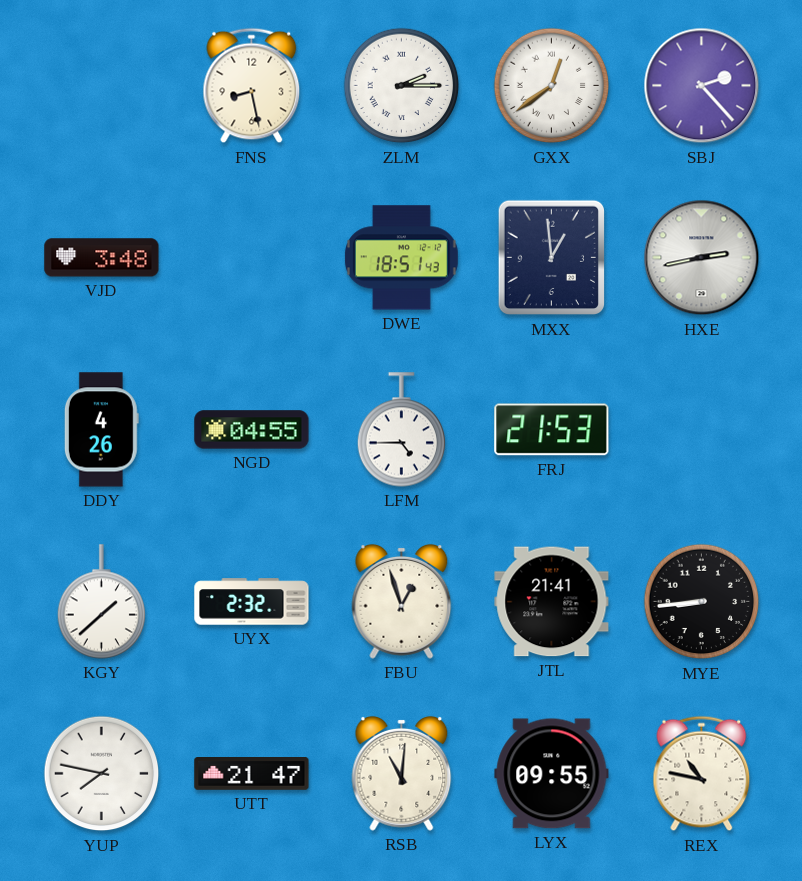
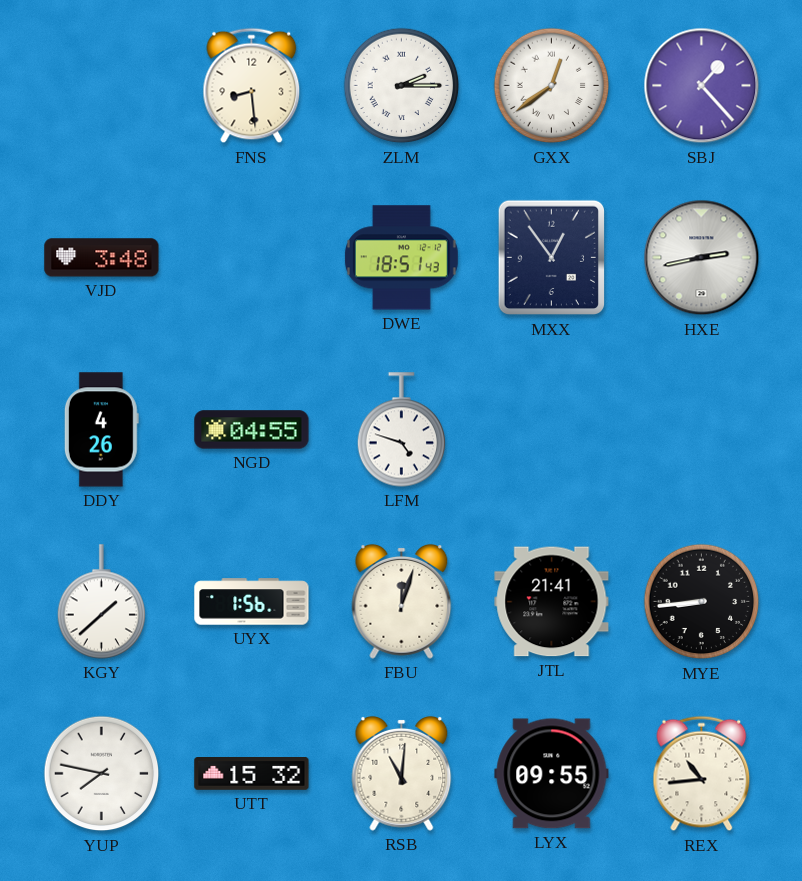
FNS: 8:28 -> 8:29 (252, 86)
SBJ: 2:23 -> 1:23 (702, 86)
MXX: 12:59 -> 12:54 (551, 258)
LFM: 4:45 -> 4:48 (402, 430)
FRJ: 21:53 -> none (552, 430)
UYX: 2:32 -> 1:56 (252, 602)
FBU: 12:57 -> 12:03 (402, 601)
UTT: 21:47 -> 15:32 (252, 774)
REX: 10:47 -> 10:44 (702, 774)
